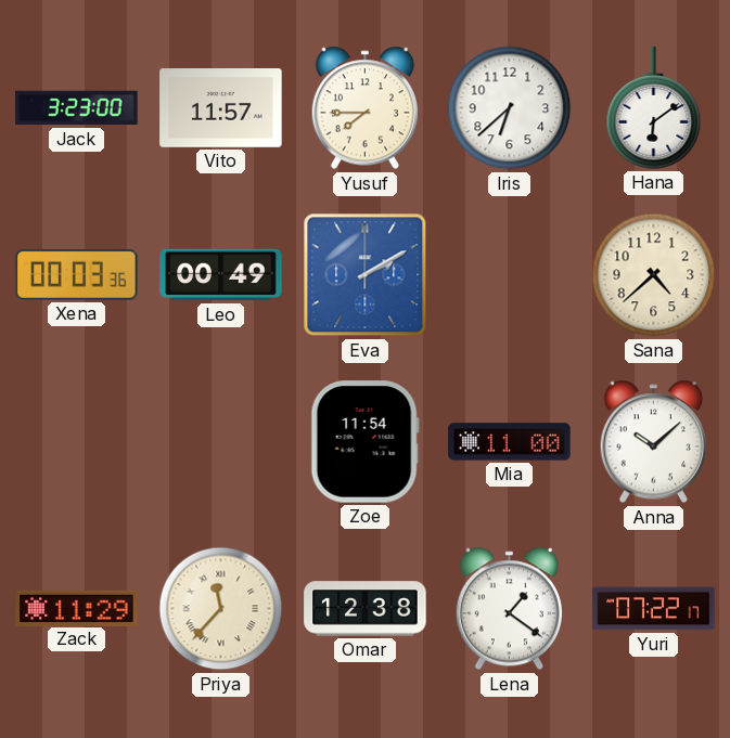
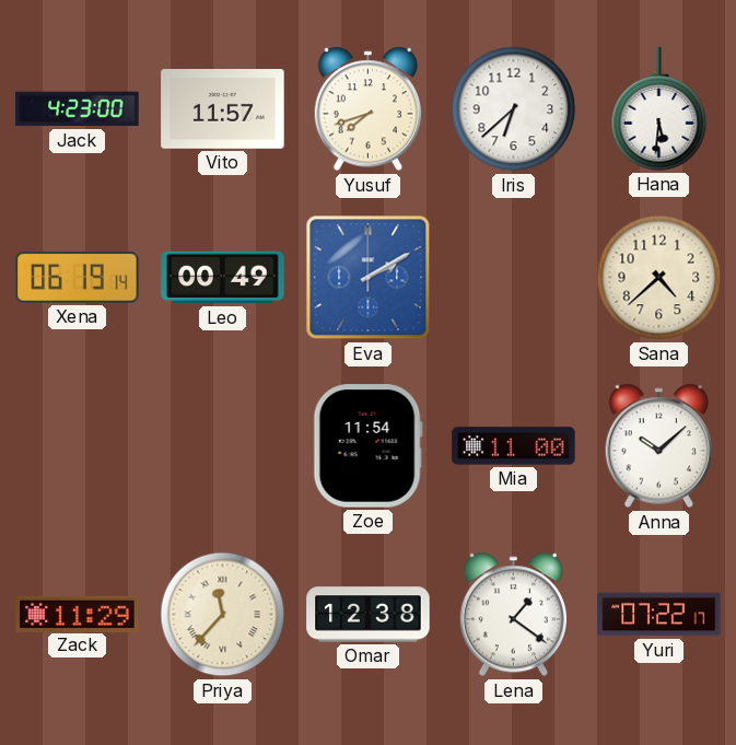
Jack: 3:23 -> 4:23 (78, 109)
Yusuf: 7:45 -> 7:42 (367, 109)
Hana: 6:09 -> 5:31 (659, 109)
Xena: 00:03 -> 06:19 (78, 277)
